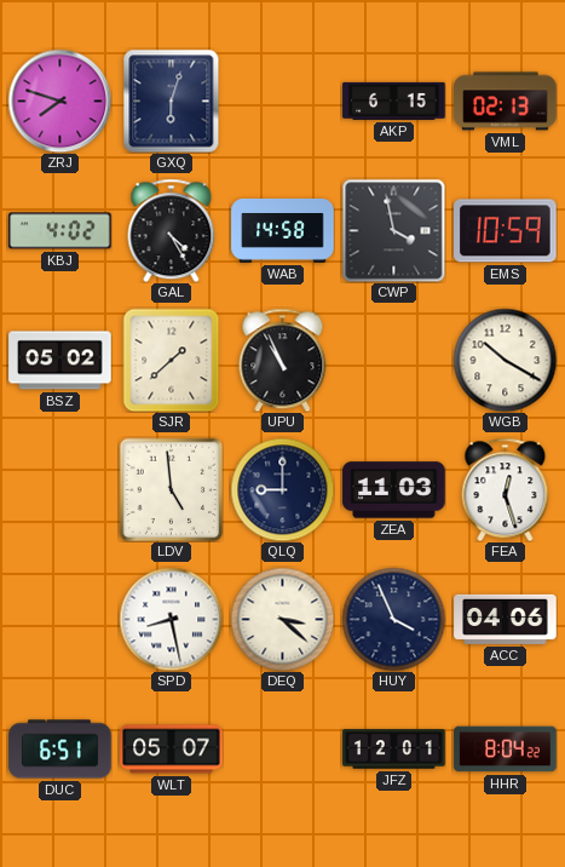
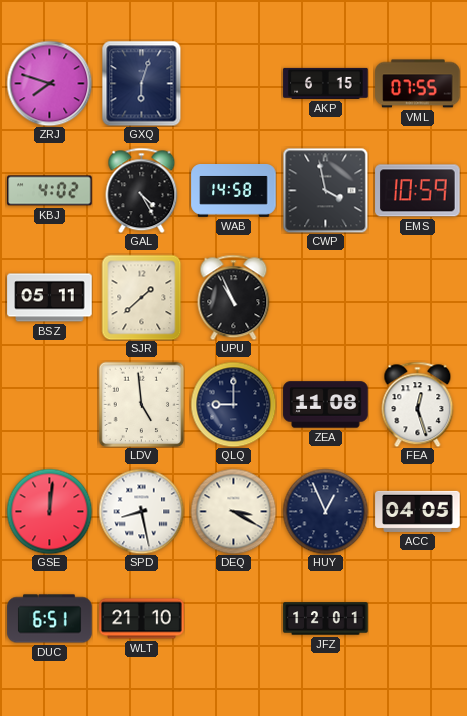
VML: 02:13 -> 07:55 (418, 84)
BSZ: 05:02 -> 05:11 (50, 298)
WGB: 10:20 -> none (505, 360)
ZEA: 11:03 -> 11:08 (326, 405)
GSE: none -> 12:01 (49, 511)
DEQ: 3:22 -> 3:20 (233, 511)
HUY: 3:56 -> 12:56 (325, 511)
ACC: 04:06 -> 04:05 (418, 511)
WLT: 05:07 -> 21:10 (142, 619)
HHR: 8:04 -> none (506, 750)
